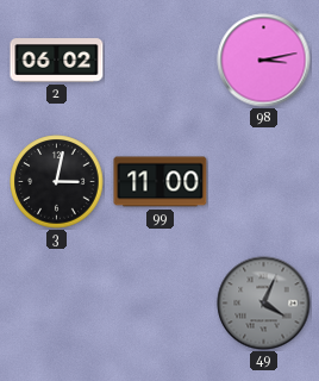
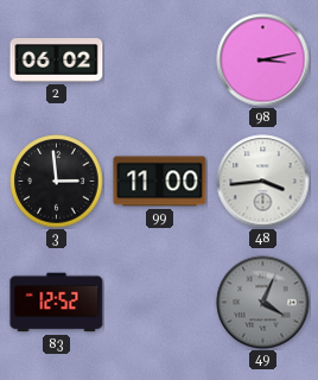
3: 3:02 -> 2:59 (57, 182)
48: none -> 3:44 (263, 182)
83: none -> 12:52 (57, 303)
